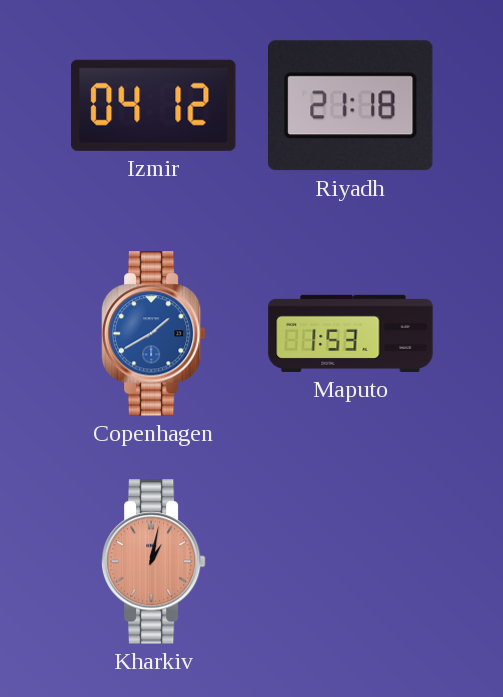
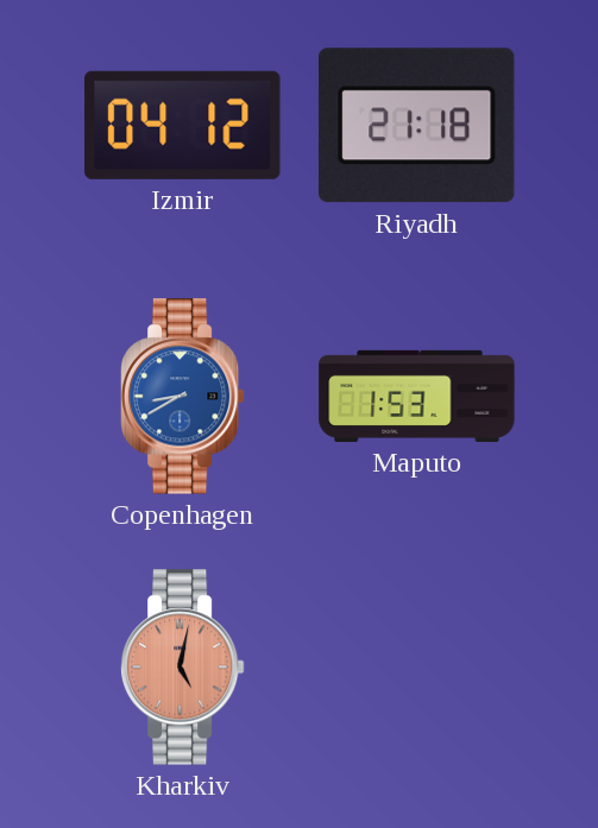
Copenhagen: 1:40 -> 8:40 (182, 397)
Kharkiv: 1:02 -> 5:02 (182, 668)
